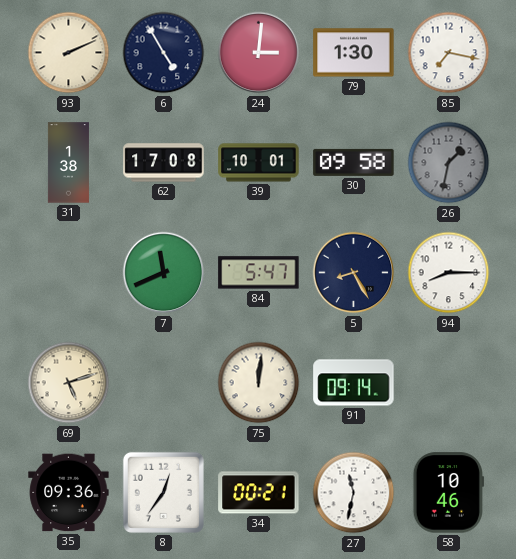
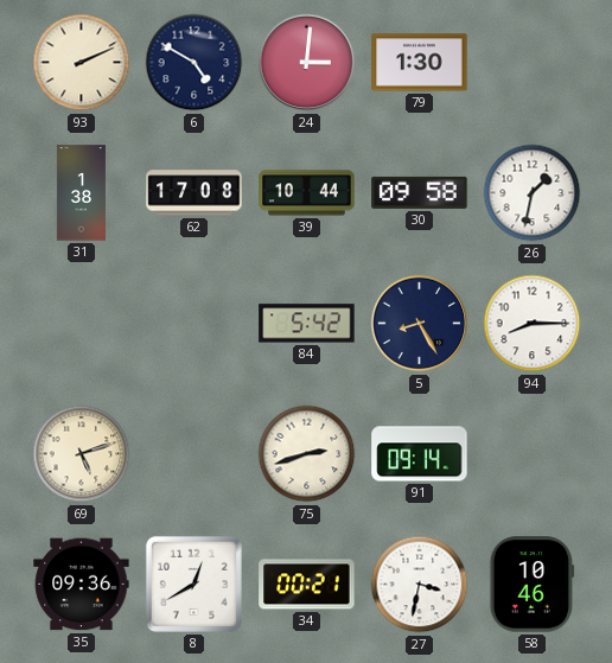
6: 4:55 -> 4:50 (195, 63)
85: 7:17 -> none (449, 53)
39: 10:01 -> 10:44 (307, 193)
26 dial: grey -> white (533, 193)
7: 11:41 -> none (164, 273)
84: 5:47 -> 5:42 (307, 324)
75: 12:01 -> 2:42 (307, 454)
8: 12:36 -> 12:40 (193, 584)
27: 11:32 -> 3:32 (420, 585)
